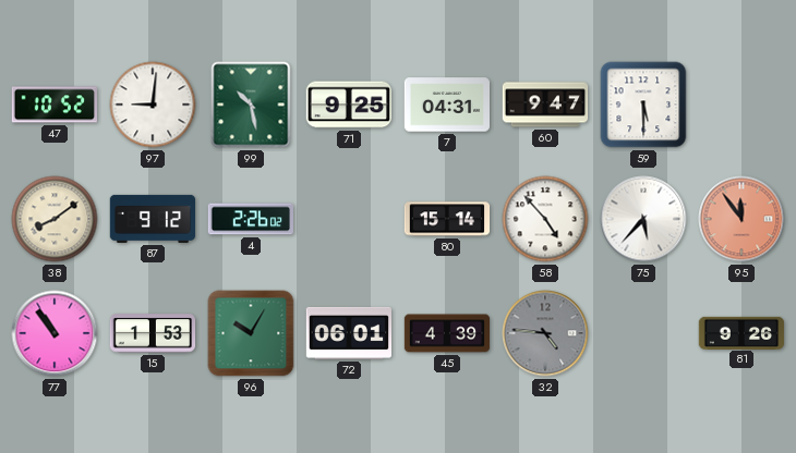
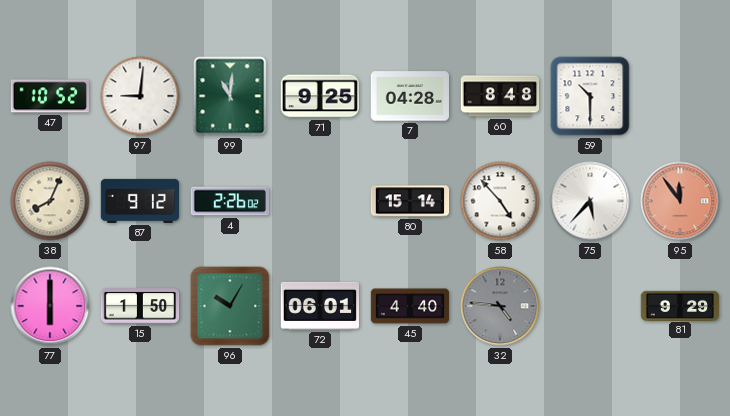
99: 10:28 -> 11:01 (230, 96)
7: 04:31 -> 04:28 (409, 96)
60: 9:47 -> 8:48 (500, 96)
59: 5:30 -> 10:30 (590, 96)
38: 8:09 -> 8:04 (50, 201)
77: 10:54 -> 6:00 (50, 306)
15: 1:53 -> 1:50 (140, 306)
45: 4:39 -> 4:40 (410, 306)
81: 9:26 -> 9:29 (680, 305)
